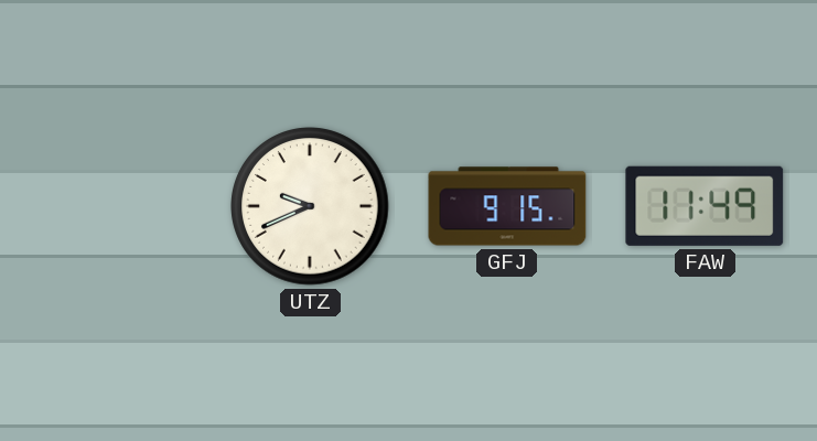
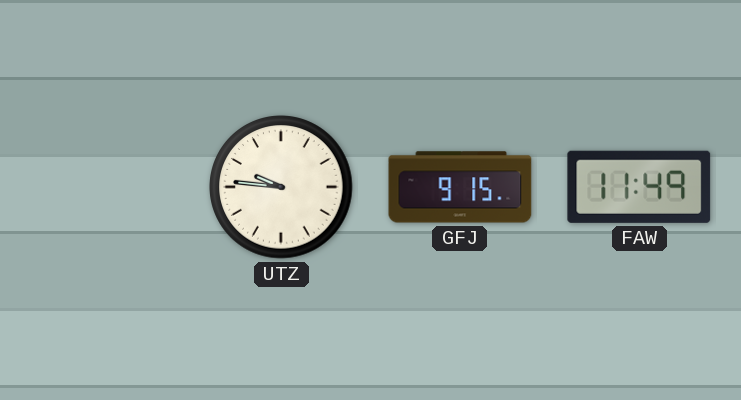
UTZ: 9:41 -> 9:46 (281, 187)
